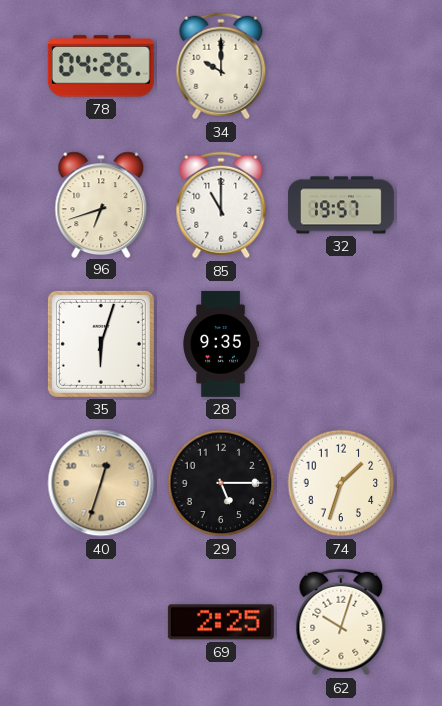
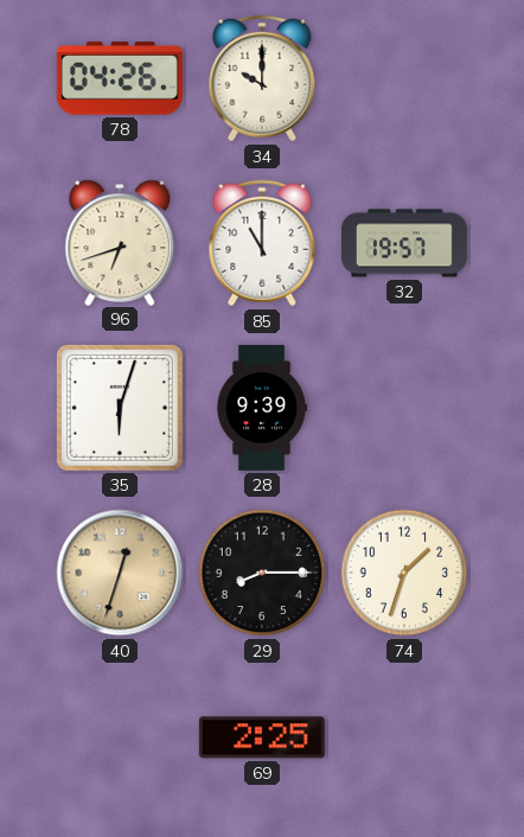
28: 9:35 -> 9:39 (262, 408)
29: 5:15 -> 8:15 (262, 573)
62: 10:03 -> none (341, 622)
